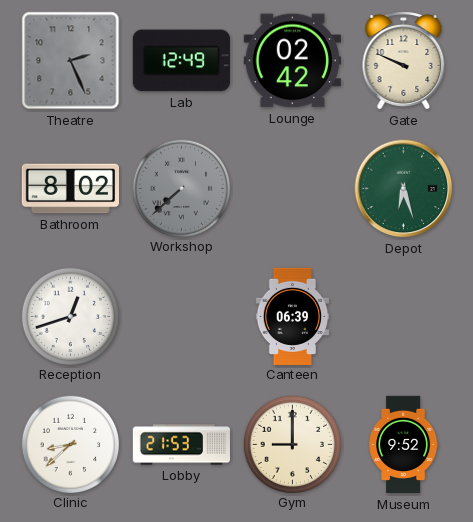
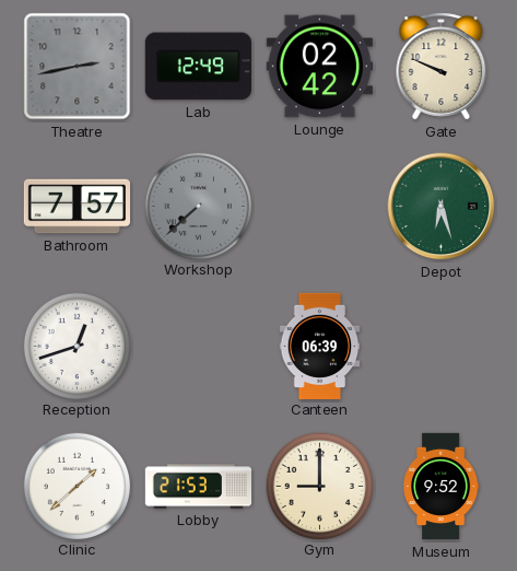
Theatre: 2:26 -> 2:43 (78, 67)
Bathroom: 8:02 -> 7:57 (77, 207)
Clinic: 8:38 -> 1:38 (77, 486)
